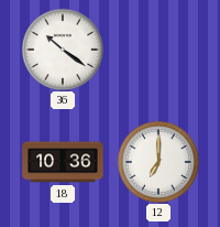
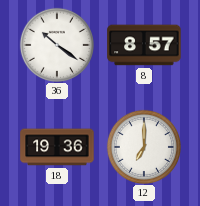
8: none -> 8:57 (144, 45)
18: 10:36 -> 19:36 (57, 147)
